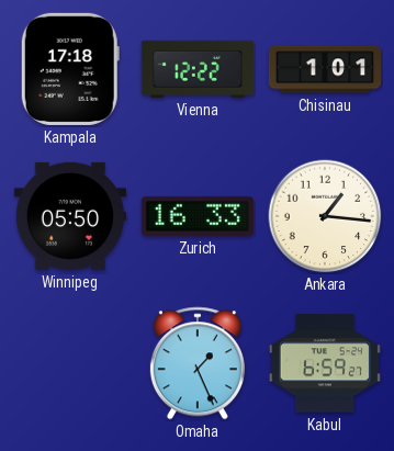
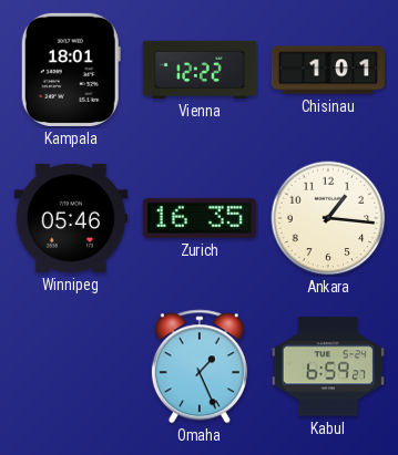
Kampala: 17:18 -> 18:01 (71, 70)
Winnipeg: 05:50 -> 05:46 (71, 218)
Zurich: 16:33 -> 16:35 (200, 218)
